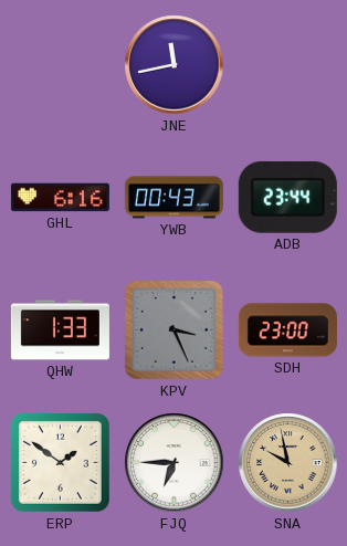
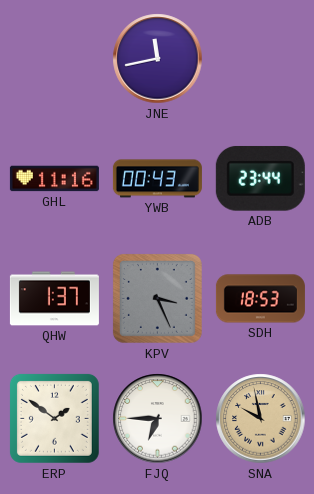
GHL: 6:16 -> 11:16 (54, 179)
QHW: 1:33 -> 1:37 (54, 299)
SDH: 23:00 -> 18:53 (260, 299)
